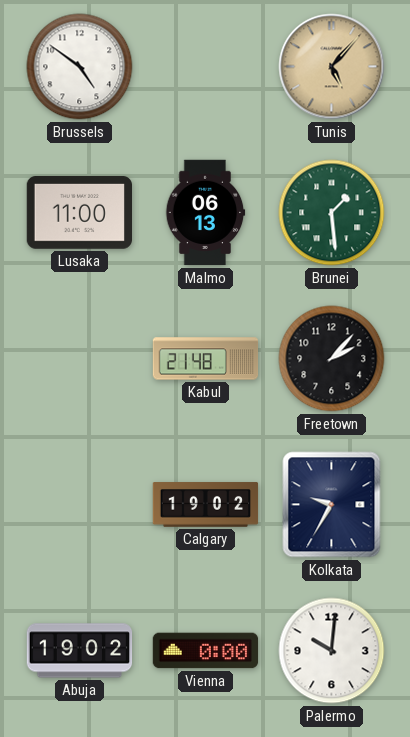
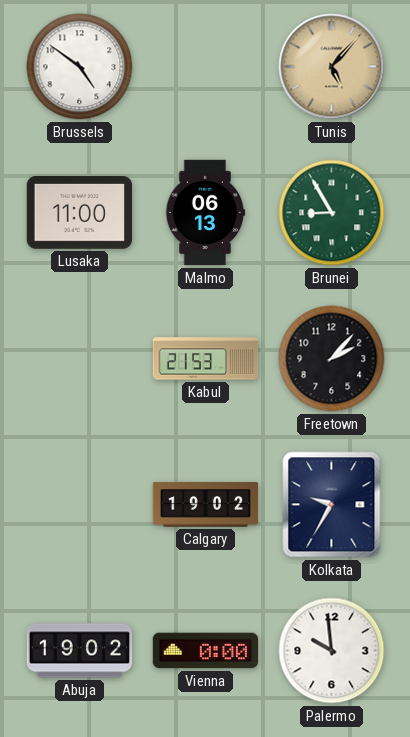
Brunei: 1:29 -> 8:55 (332, 213)
Kabul: 21:48 -> 21:53 (206, 359)
Palermo: 10:01 -> 9:59 (332, 651)
